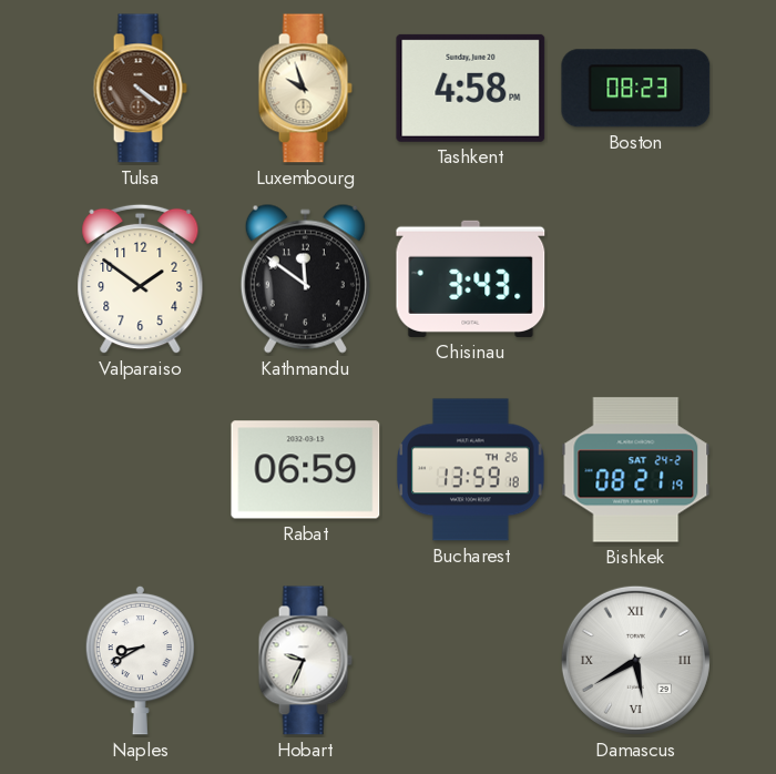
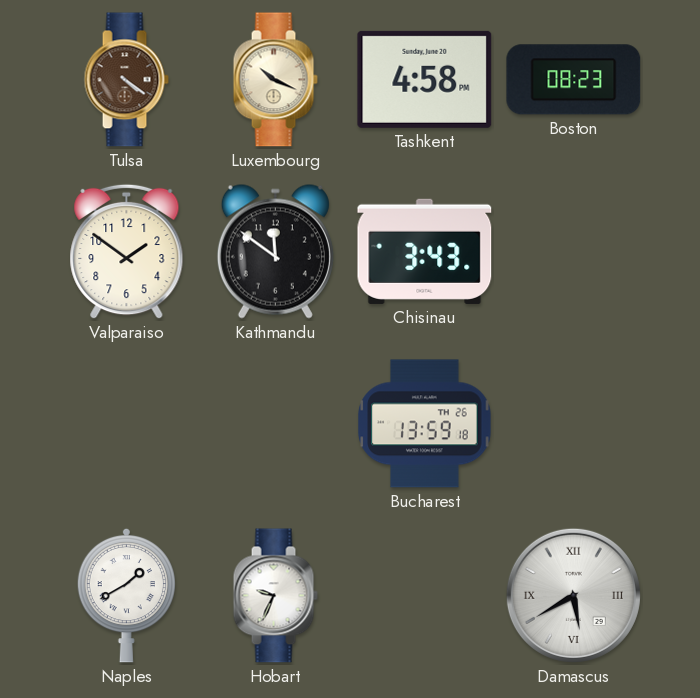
Luxembourg: 9:57 -> 10:19 (275, 80)
Rabat: 06:59 -> none (306, 470)
Bishkek: 08:21 -> none (636, 470)
Naples: 8:40 -> 1:40 (126, 595)
